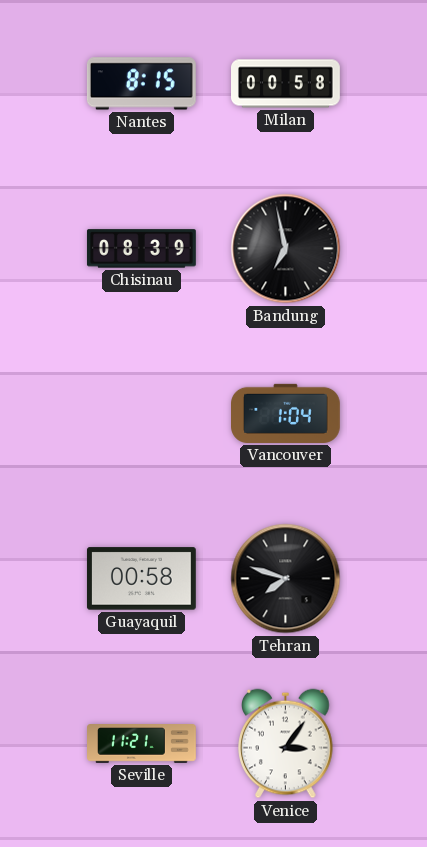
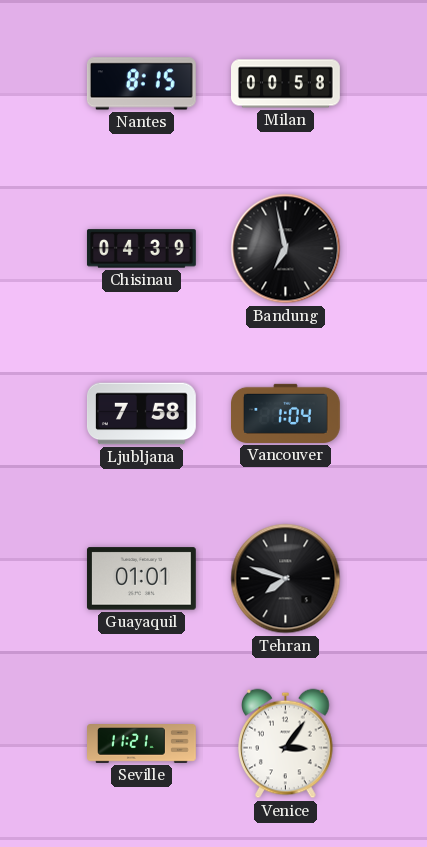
Chisinau: 08:39 -> 04:39 (141, 249)
Ljubljana: none -> 7:58 (141, 414)
Guayaquil: 00:58 -> 01:01 (141, 579)
